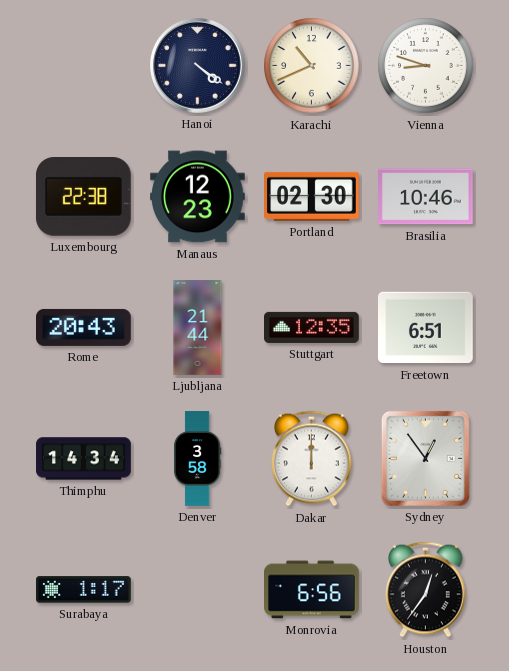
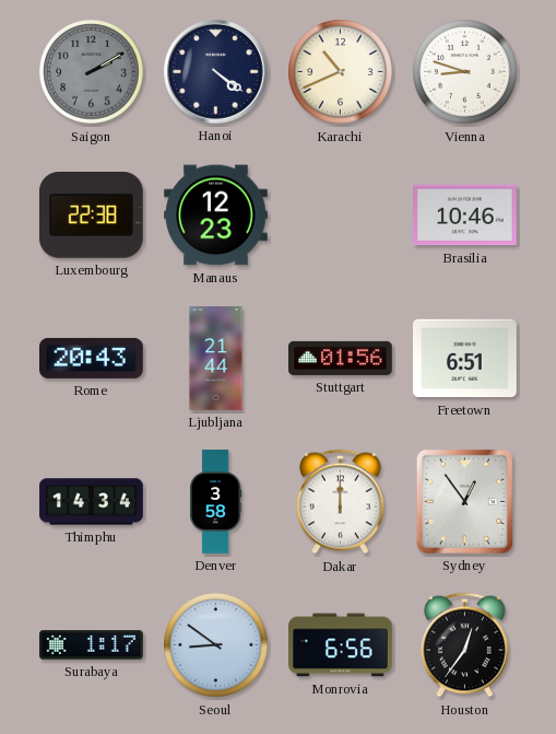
Saigon: none -> 2:10 (92, 72)
Portland: 02:30 -> none (312, 196)
Stuttgart: 12:35 -> 01:56 (341, 358)
Seoul: none -> 8:51 (216, 645)
